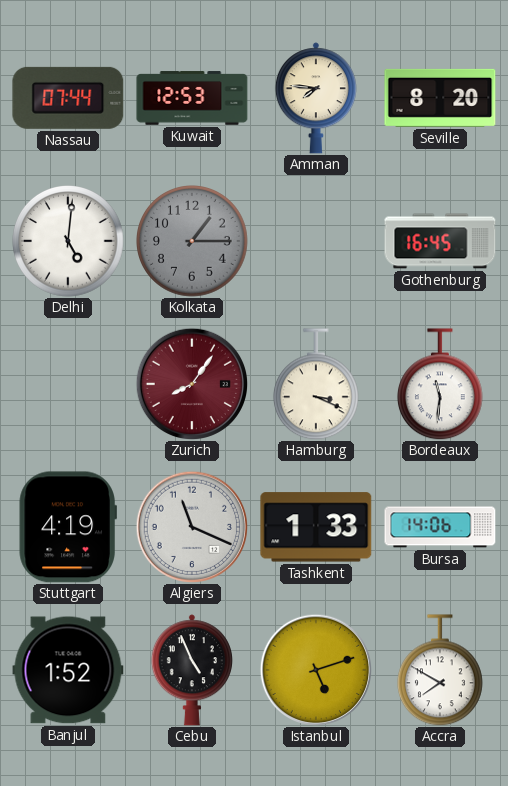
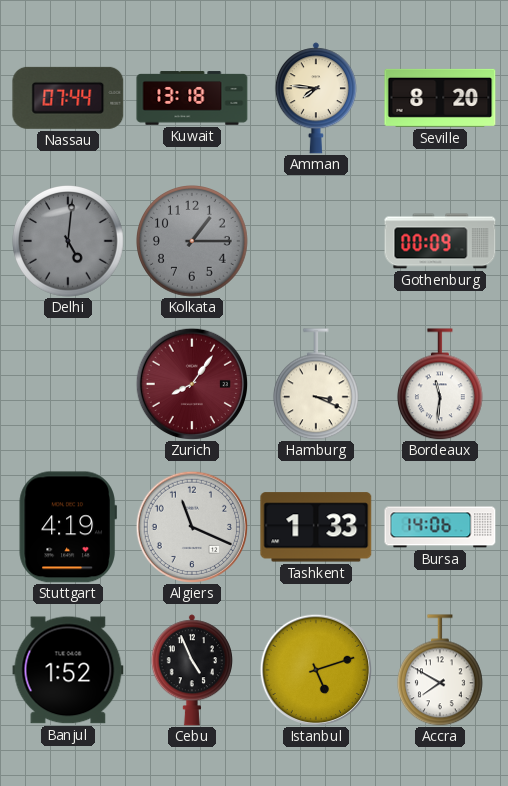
Kuwait: 12:53 -> 13:18 (192, 98)
Delhi dial: white -> grey (69, 242)
Gothenburg: 16:45 -> 00:09 (440, 241)
